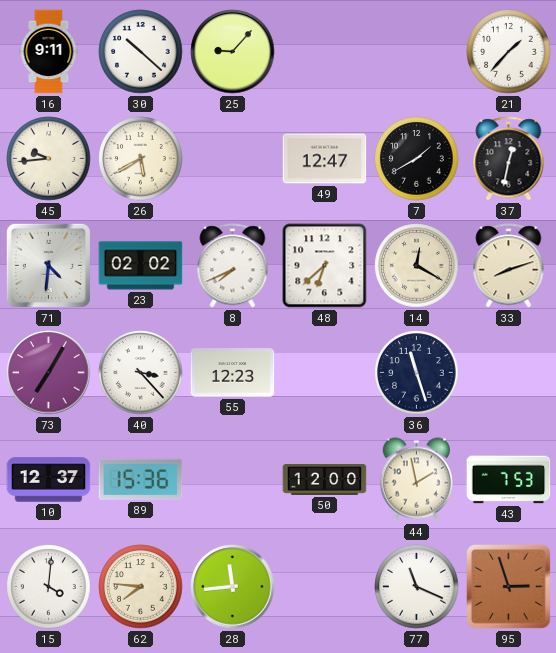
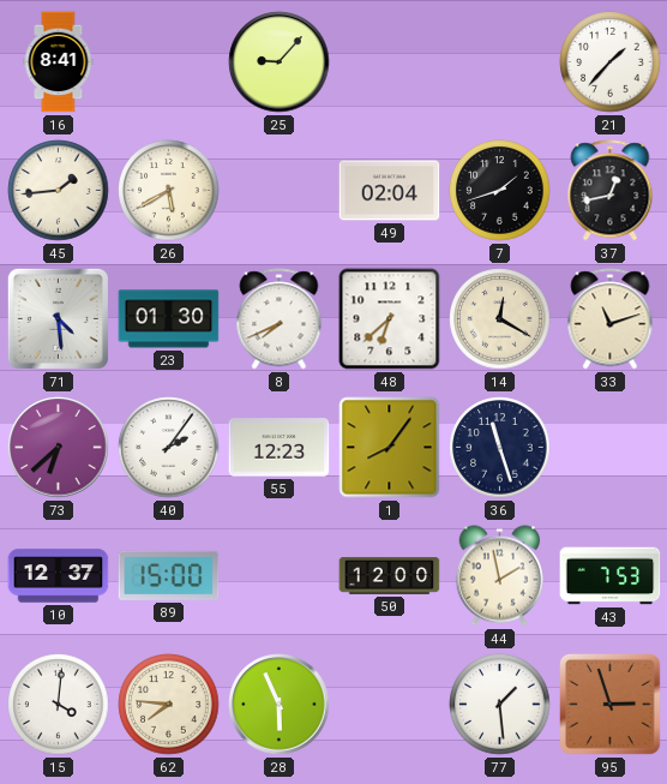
16: 9:11 -> 8:41 (59, 62)
30: 10:22 -> none (141, 52)
45: 9:44 -> 1:44 (59, 191)
49: 12:47 -> 02:04 (390, 191)
7: 1:40 -> 1:42 (500, 191)
37: 12:32 -> 12:43 (611, 191)
71: 4:31 -> 4:29 (58, 318)
23: 02:02 -> 01:30 (169, 319)
33: 8:12 -> 11:12 (611, 319)
73: 7:05 -> 6:38 (59, 448)
40: 3:23 -> 2:06 (169, 448)
1: none -> 8:06 (390, 448)
89: 15:36 -> 15:00 (169, 575)
28: 11:44 -> 5:56 (280, 705)
77: 11:19 -> 1:29 (500, 705)
